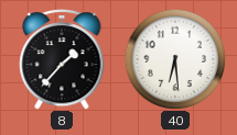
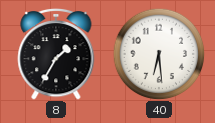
8: 1:37 -> 1:35 (56, 54)
